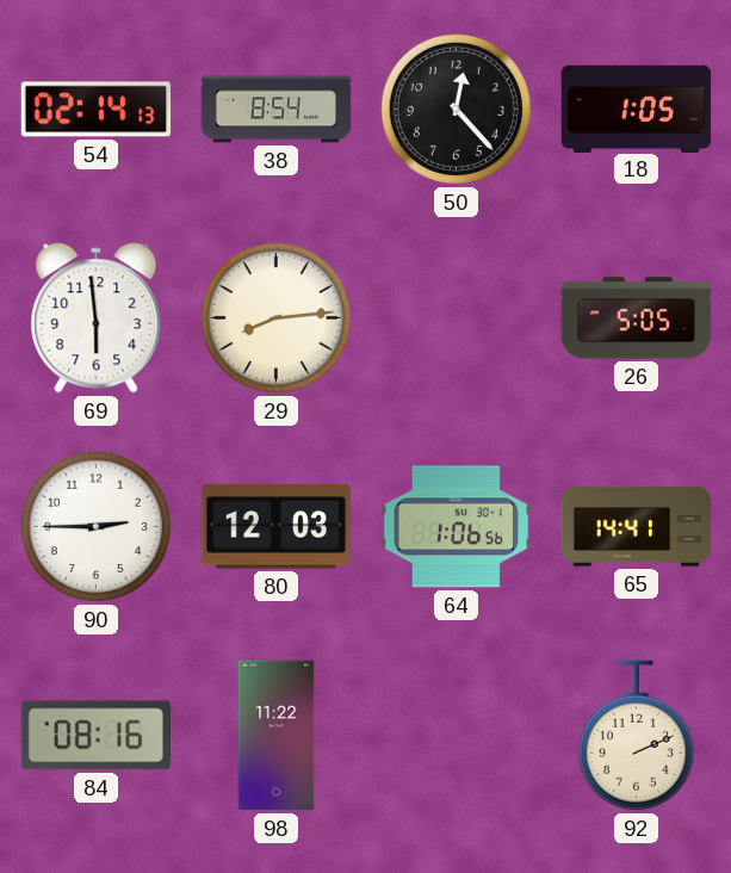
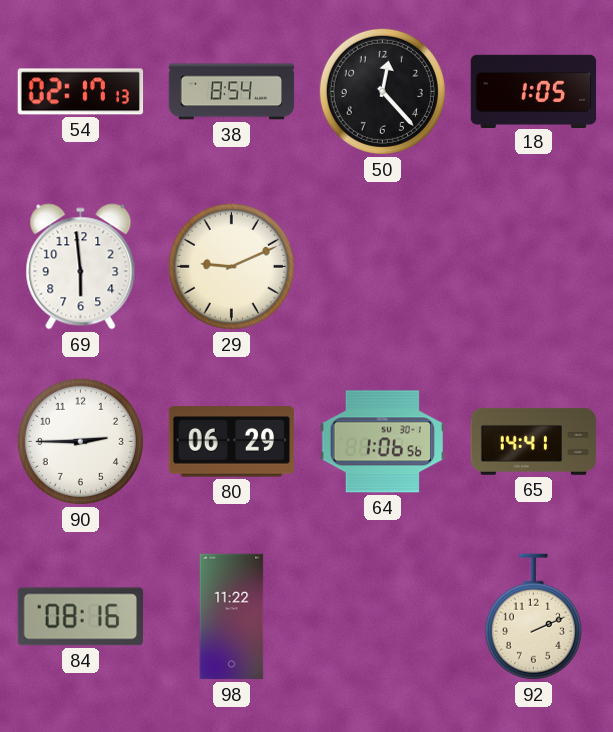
54: 02:14 -> 02:17 (81, 92)
29: 8:14 -> 9:11 (231, 266)
26: 5:05 -> none (637, 318)
80: 12:03 -> 06:29 (232, 442)
